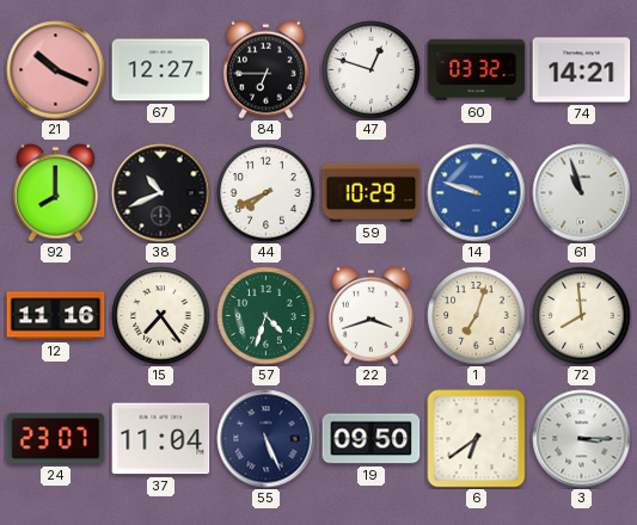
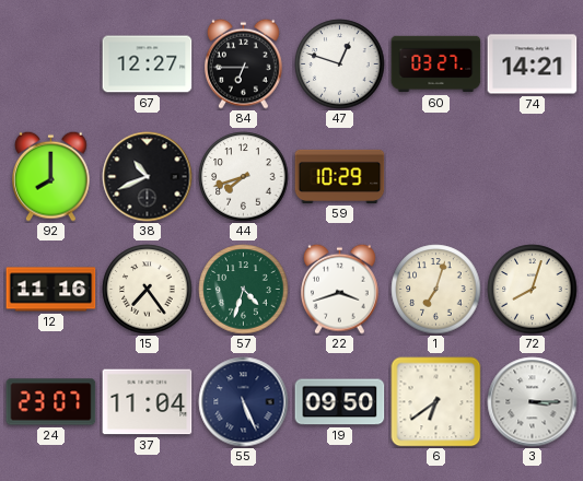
21: 10:19 -> none (56, 70)
60: 03:32 -> 03:27 (436, 64)
44: 7:41 -> 7:42 (244, 177)
14: 9:48 -> none (477, 193)
61: 10:57 -> none (582, 193)
72: 7:59 -> 8:03 (533, 290)
